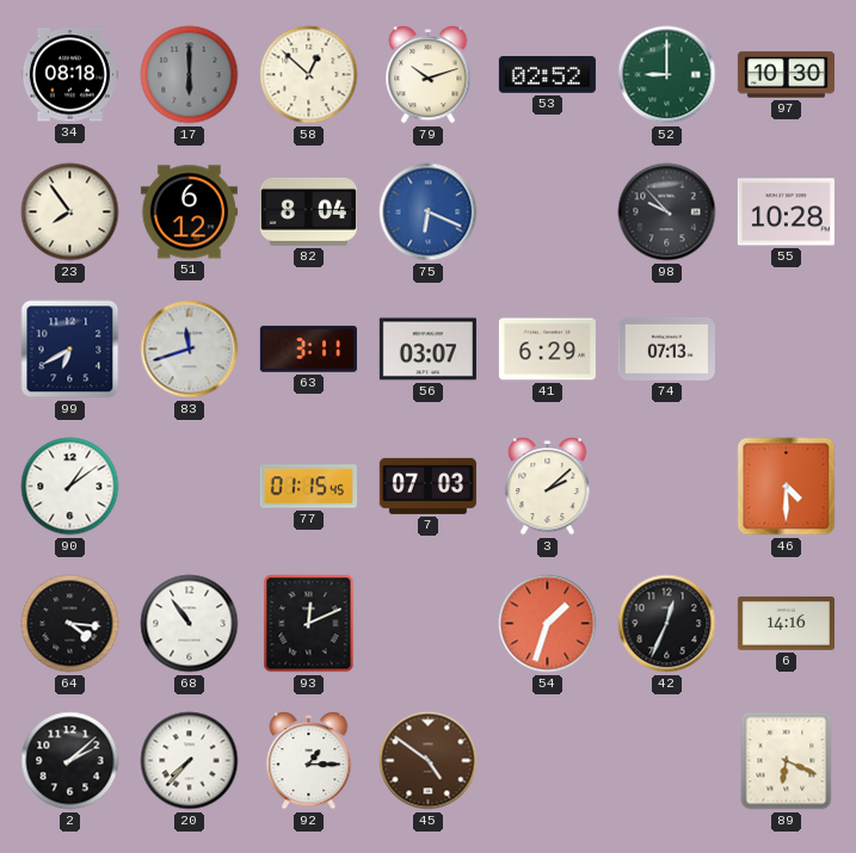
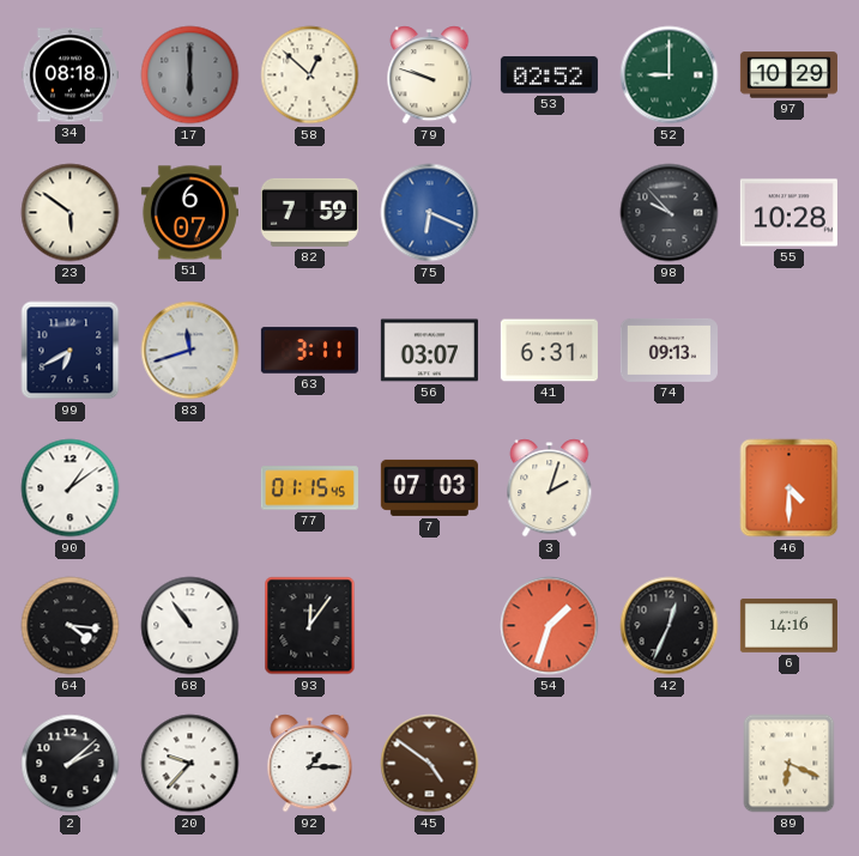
79: 10:12 -> 9:48 (430, 75)
97: 10:30 -> 10:29 (788, 75)
23: 7:54 -> 5:51 (71, 213)
51: 6:12 -> 6:07 (189, 213)
82: 8:04 -> 7:59 (309, 212)
41: 6:29 -> 6:31 (549, 351)
74: 07:13 -> 09:13 (669, 350)
3: 2:08 -> 2:03 (550, 488)
93: 12:11 -> 12:06 (310, 626)
20: 7:37 -> 9:37 (190, 764)
